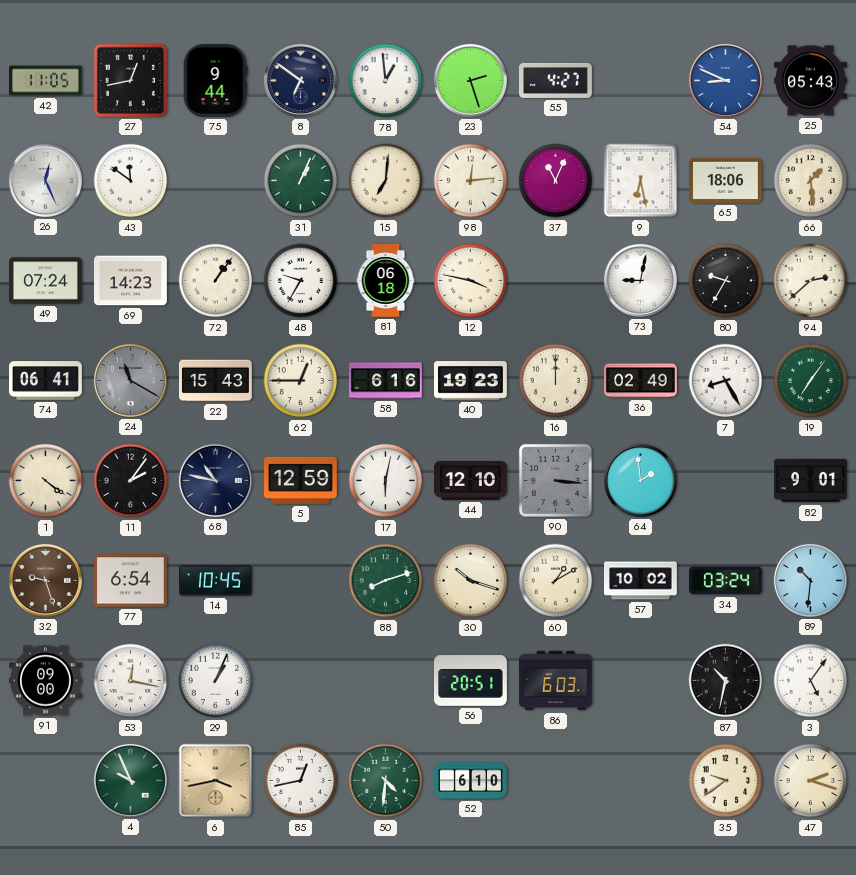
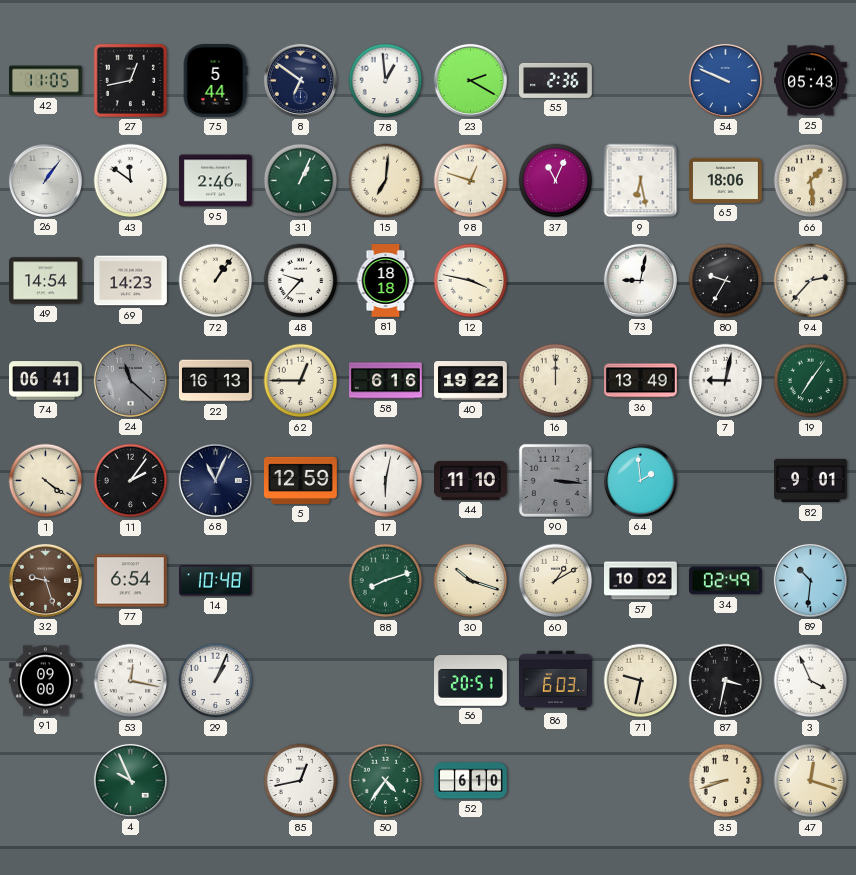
75: 9:44 -> 5:44 (215, 81)
23: 2:27 -> 2:20 (470, 80)
55: 4:27 -> 2:36 (556, 80)
54: 8:49 -> 9:49 (725, 80)
26: 12:26 -> 1:06 (45, 180)
95: none -> 2:46 (216, 181)
98: 12:14 -> 12:48 (471, 181)
49: 07:24 -> 14:54 (46, 281)
48: 9:35 -> 9:37 (301, 281)
81: 06:18 -> 18:18 (386, 281)
94: 2:38 -> 2:37 (811, 281)
24: 11:20 -> 11:22 (130, 380)
22: 15:43 -> 16:13 (216, 381)
40: 19:23 -> 19:22 (471, 381)
36: 02:49 -> 13:49 (641, 381)
7: 8:25 -> 9:02 (726, 381)
68: 10:47 -> 11:04 (215, 480)
44: 12:10 -> 11:10 (471, 480)
14: 10:45 -> 10:48 (216, 581)
34: 03:24 -> 02:49 (726, 581)
71: none -> 9:32 (641, 681)
87: 10:32 -> 3:32 (726, 681)
3: 5:06 -> 3:56 (811, 681)
6: 3:43 -> none (216, 781)
50: 4:31 -> 4:36 (386, 781)
35: 9:39 -> 8:42 (726, 781)
47: 2:18 -> 12:18 (811, 781)
